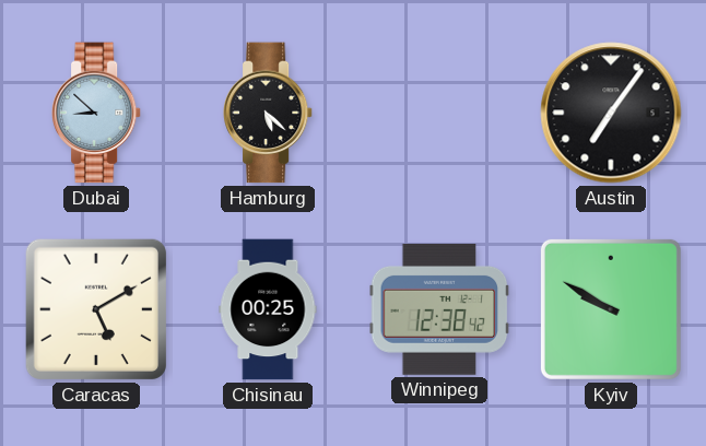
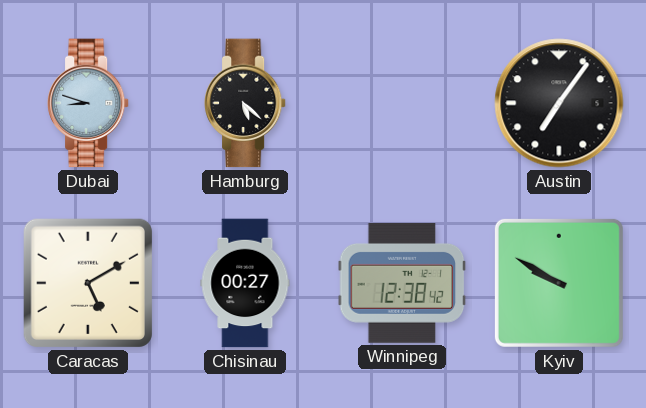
Dubai: 8:52 -> 8:48 (88, 103)
Chisinau: 00:25 -> 00:27 (245, 283)
